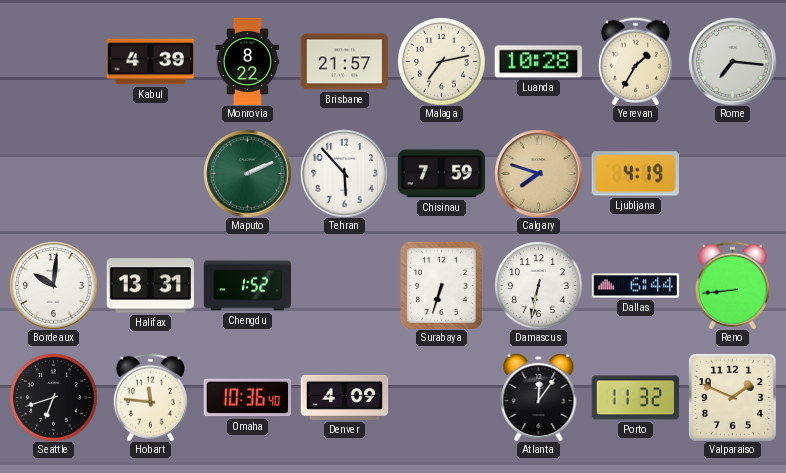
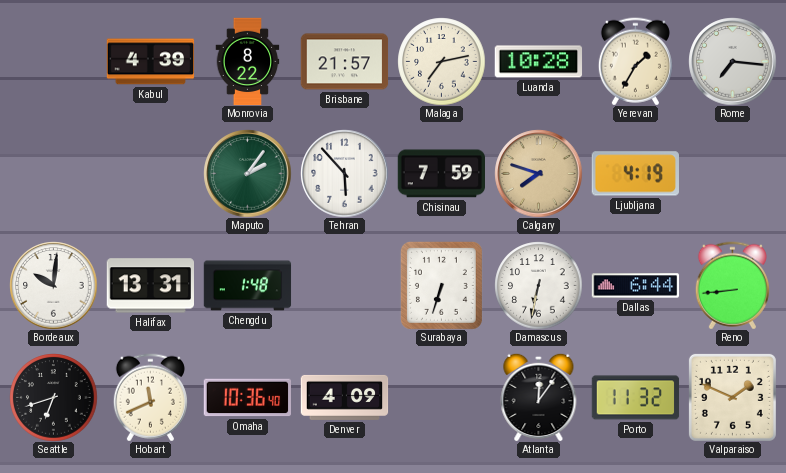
Maputo: 2:11 -> 2:06 (247, 173)
Chengdu: 1:52 -> 1:48 (247, 286)
Hobart: 11:46 -> 11:41 (150, 397)
